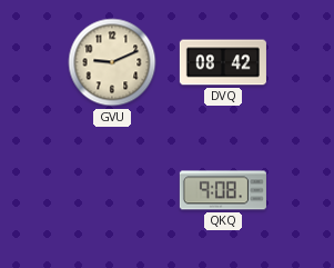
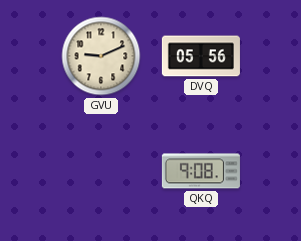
DVQ: 08:42 -> 05:56 (201, 56)
